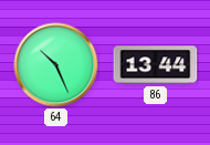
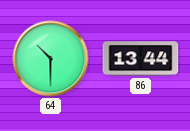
64: 10:26 -> 10:30 (51, 59)
